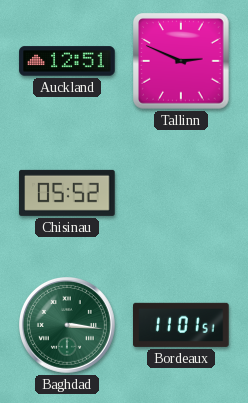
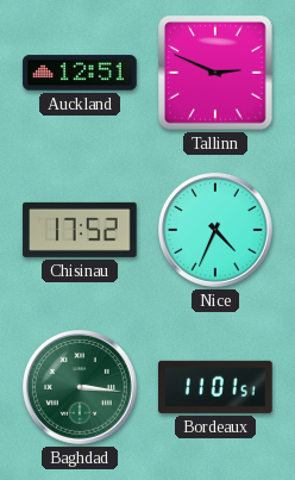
Chisinau: 05:52 -> 17:52 (80, 230)
Nice: none -> 4:34 (216, 231)
